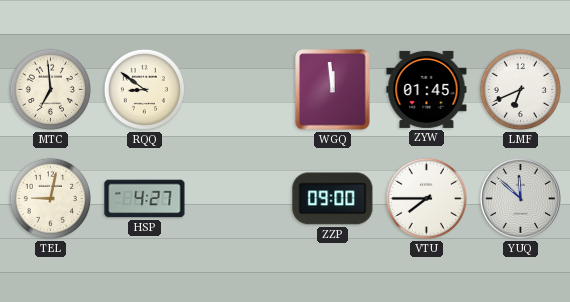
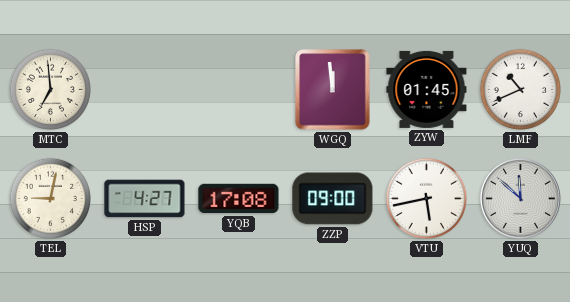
RQQ: 8:51 -> none (144, 89)
LMF: 6:41 -> 10:41 (520, 89)
YQB: none -> 17:08 (239, 199)
VTU: 7:45 -> 5:43 (426, 198)
